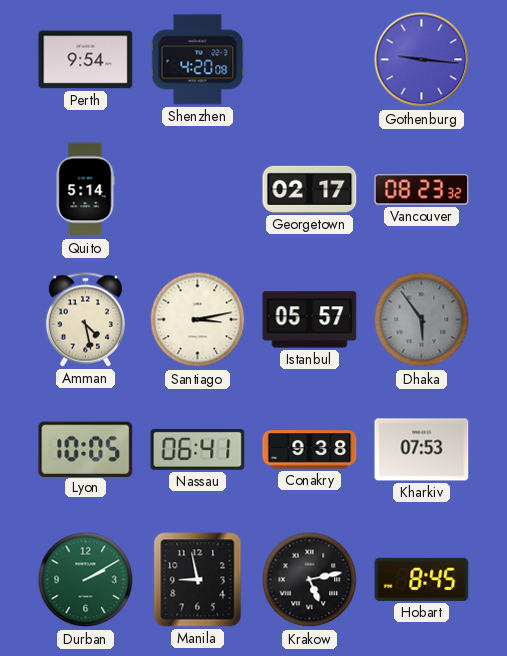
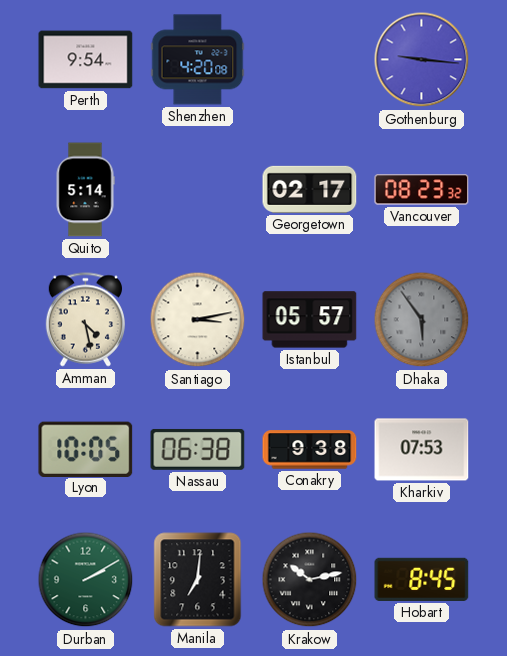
Nassau: 06:41 -> 06:38 (198, 449)
Manila: 8:58 -> 7:01 (198, 580)
Krakow: 5:13 -> 10:13 (310, 580)
